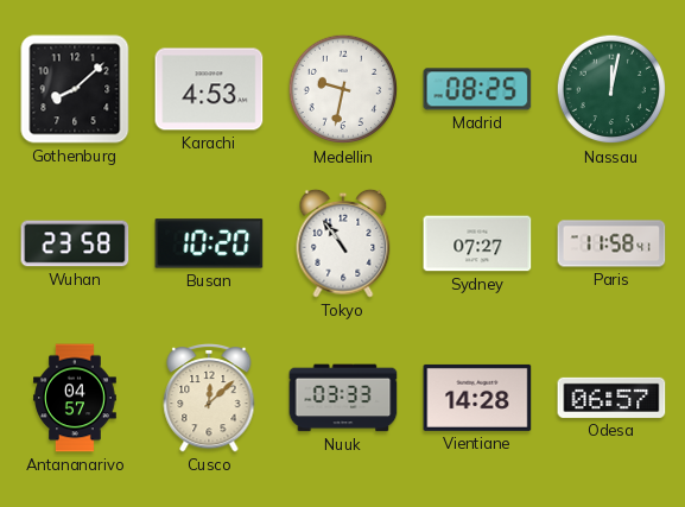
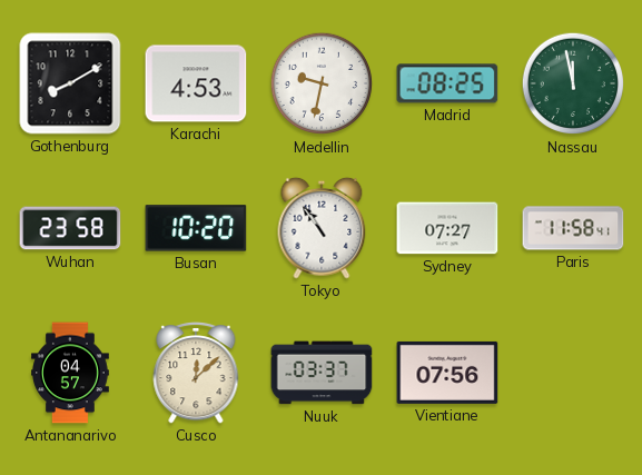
Gothenburg: 8:08 -> 8:10 (70, 83)
Nassau: 12:02 -> 11:58 (573, 83)
Nuuk: 03:33 -> 03:37 (322, 373)
Vientiane: 14:28 -> 07:56 (447, 373)
Odesa: 06:57 -> none (611, 398)
